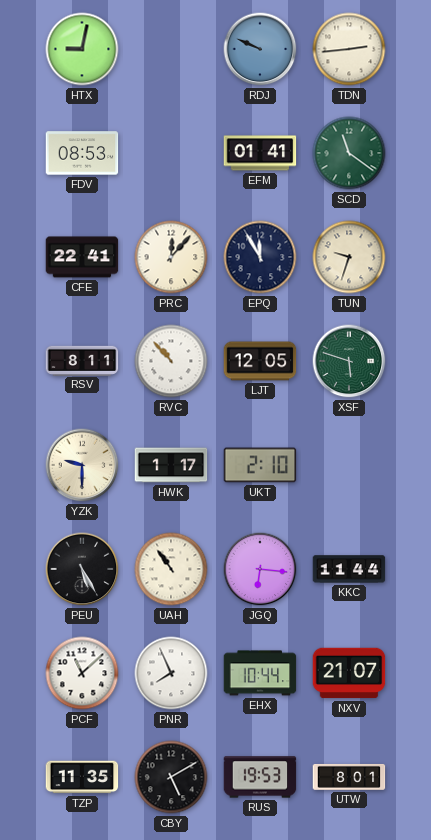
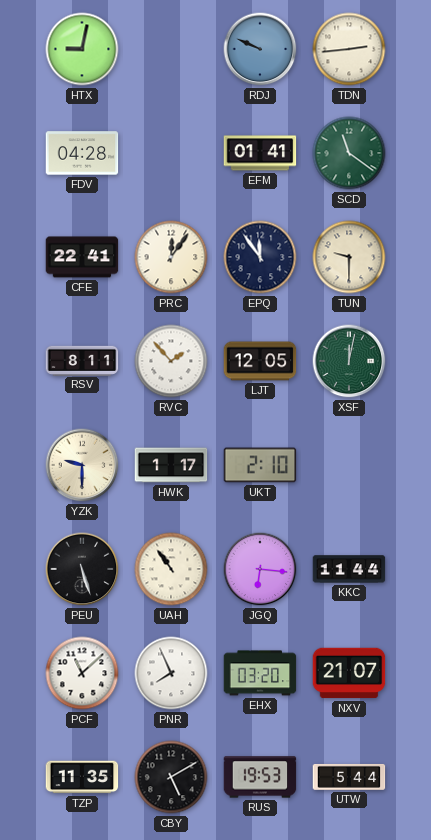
FDV: 08:53 -> 04:28 (82, 153)
PRC: 12:07 -> 12:06 (171, 257)
EPQ: 11:55 -> 11:54 (260, 257)
TUN: 9:33 -> 9:30 (349, 257)
RVC: 10:53 -> 1:53 (171, 361)
XSF: 5:48 -> 12:02 (349, 361)
PEU: 5:25 -> 5:27 (82, 569)
EHX: 10:44 -> 03:20 (260, 673)
UTW: 8:01 -> 5:44 (349, 777)
